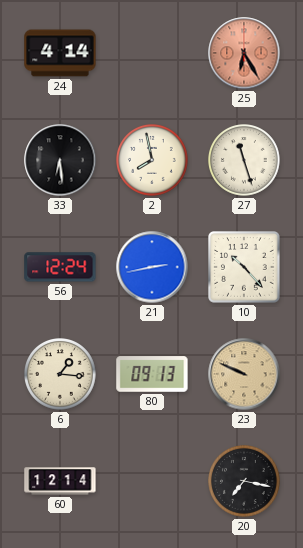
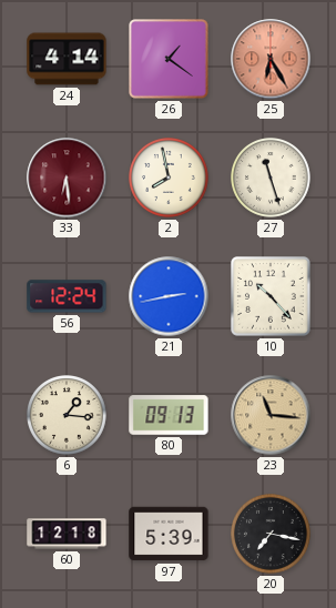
26: none -> 1:21 (170, 60)
33 dial: black -> burgundy (67, 178)
23: 9:49 -> 11:16 (271, 415)
60: 12:14 -> 12:18 (67, 534)
97: none -> 5:39 (169, 534)
